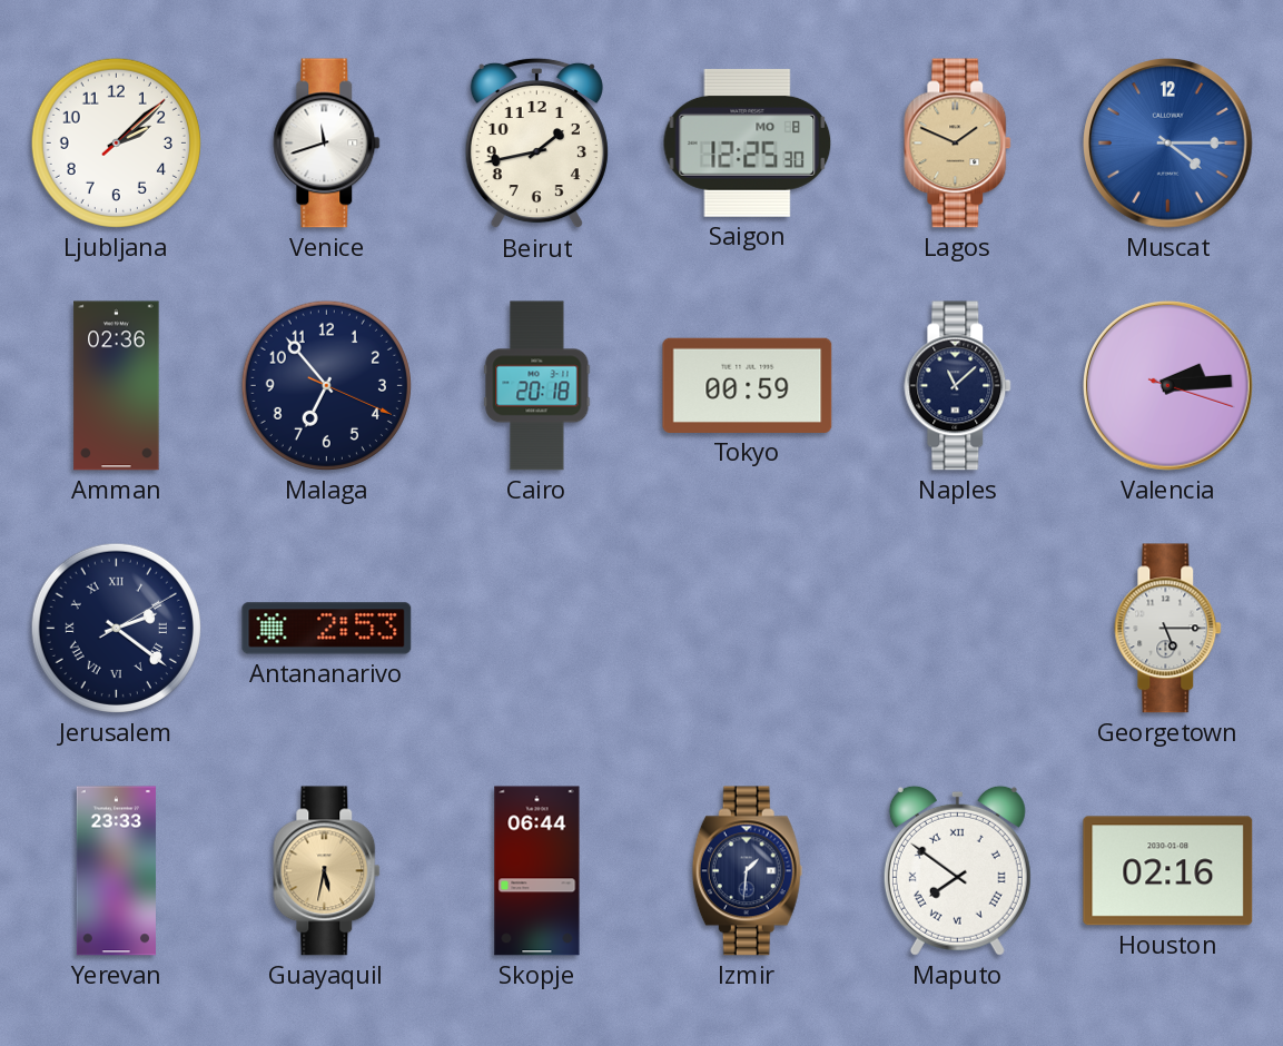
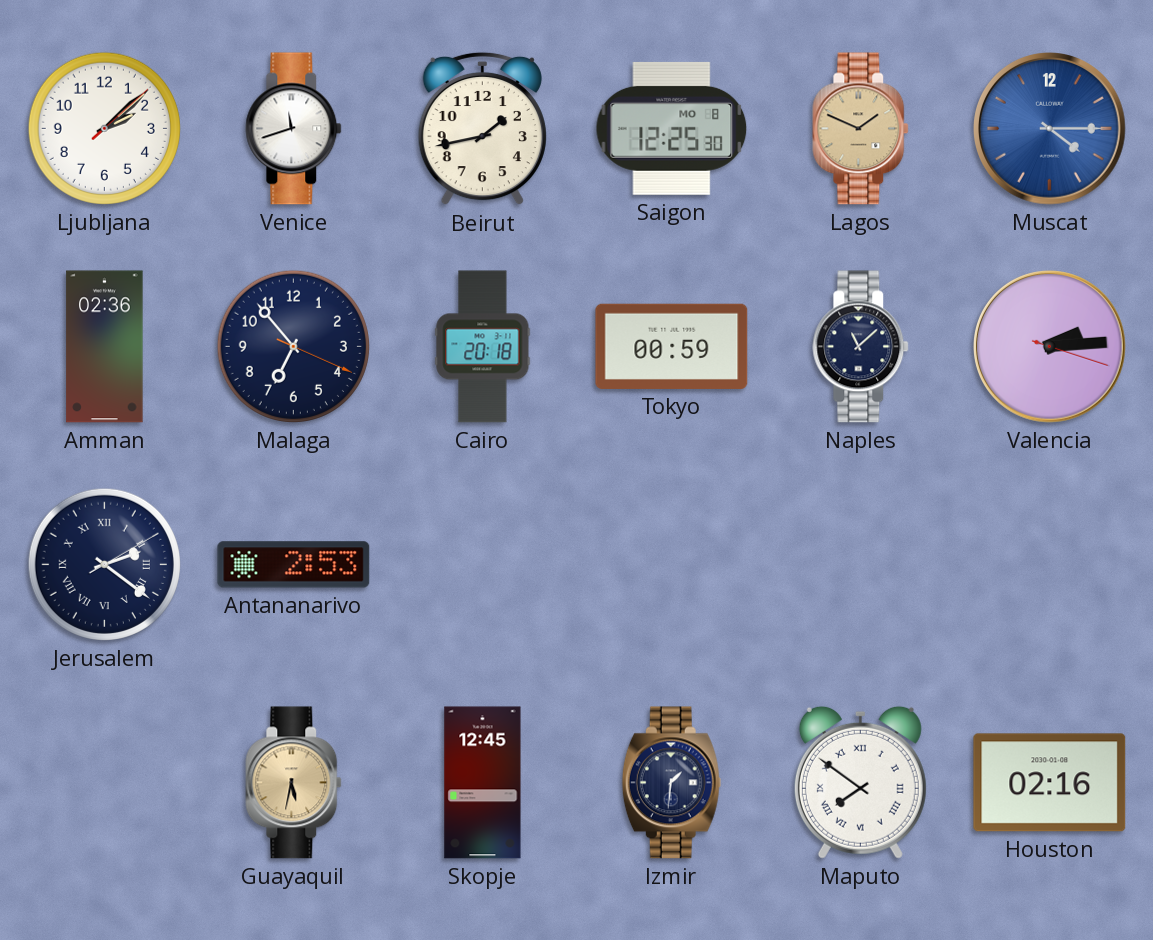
Georgetown: 5:15 -> none (1168, 629)
Yerevan: 23:33 -> none (116, 871)
Skopje: 06:44 -> 12:45 (483, 783)
